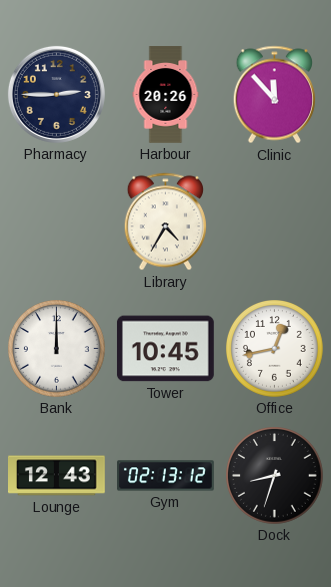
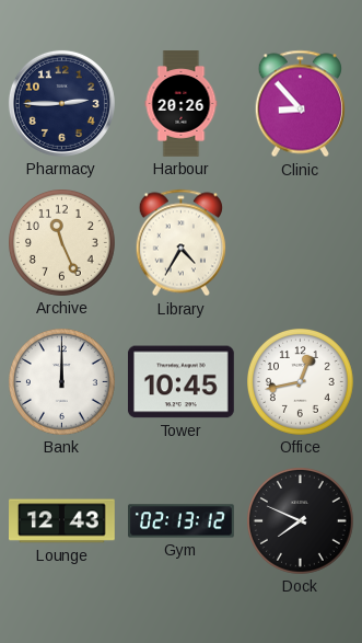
Clinic: 11:53 -> 8:53 (300, 104)
Archive: none -> 11:26 (62, 243)
Dock: 8:33 -> 7:49 (301, 521)
